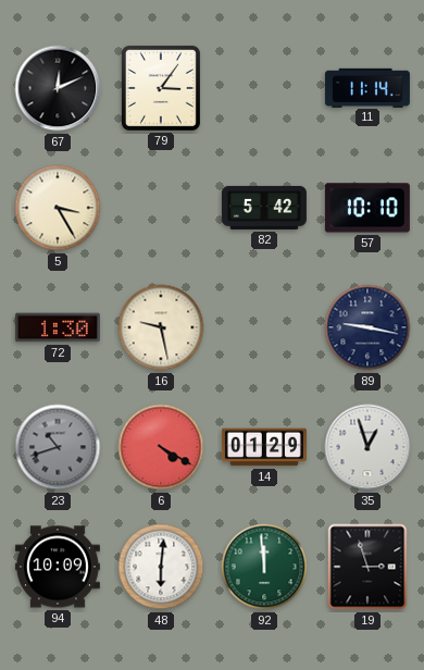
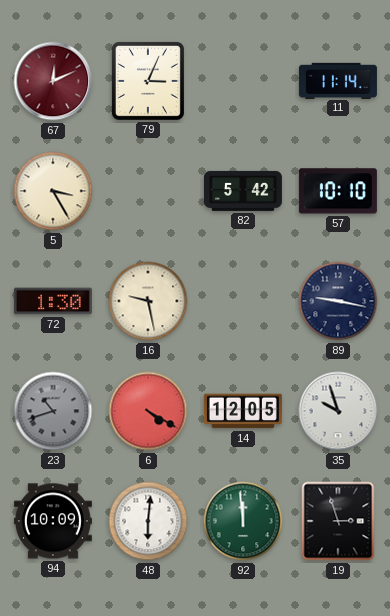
67 dial: black -> burgundy (53, 81)
79: 3:06 -> 3:04 (148, 81)
14: 01:29 -> 12:05 (243, 411)
35: 12:57 -> 9:57 (338, 411)
